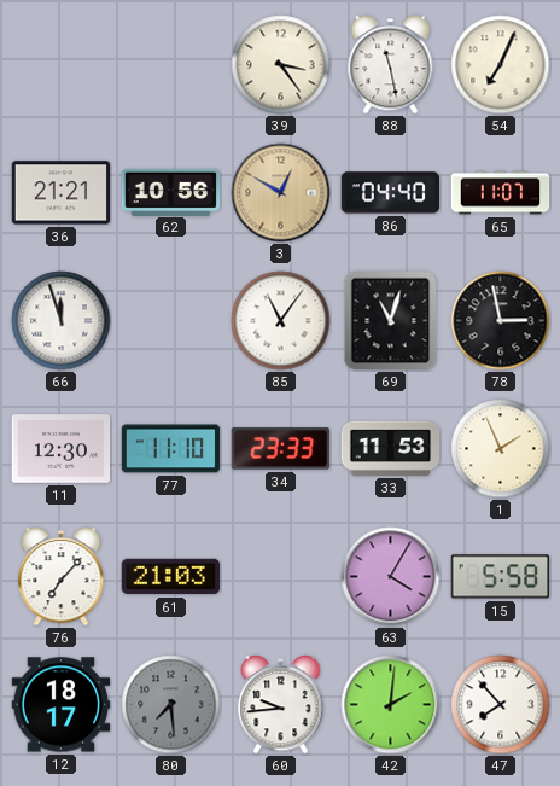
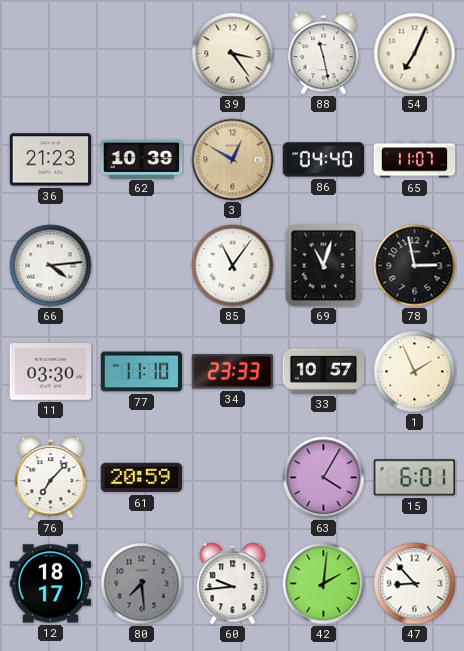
36: 21:21 -> 21:23 (51, 160)
62: 10:56 -> 10:39 (142, 159)
66: 11:57 -> 4:14 (51, 266)
11: 12:30 -> 03:30 (51, 372)
33: 11:53 -> 10:57 (324, 371)
61: 21:03 -> 20:59 (142, 478)
15: 5:58 -> 6:01 (415, 478)
47: 7:53 -> 8:53 (415, 584)
